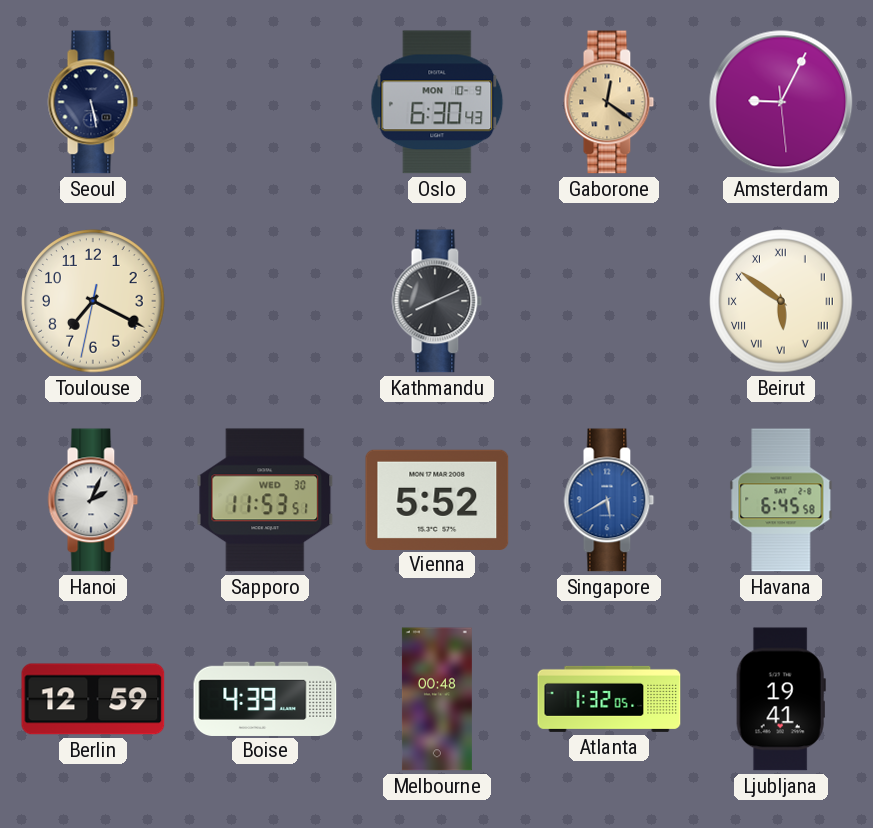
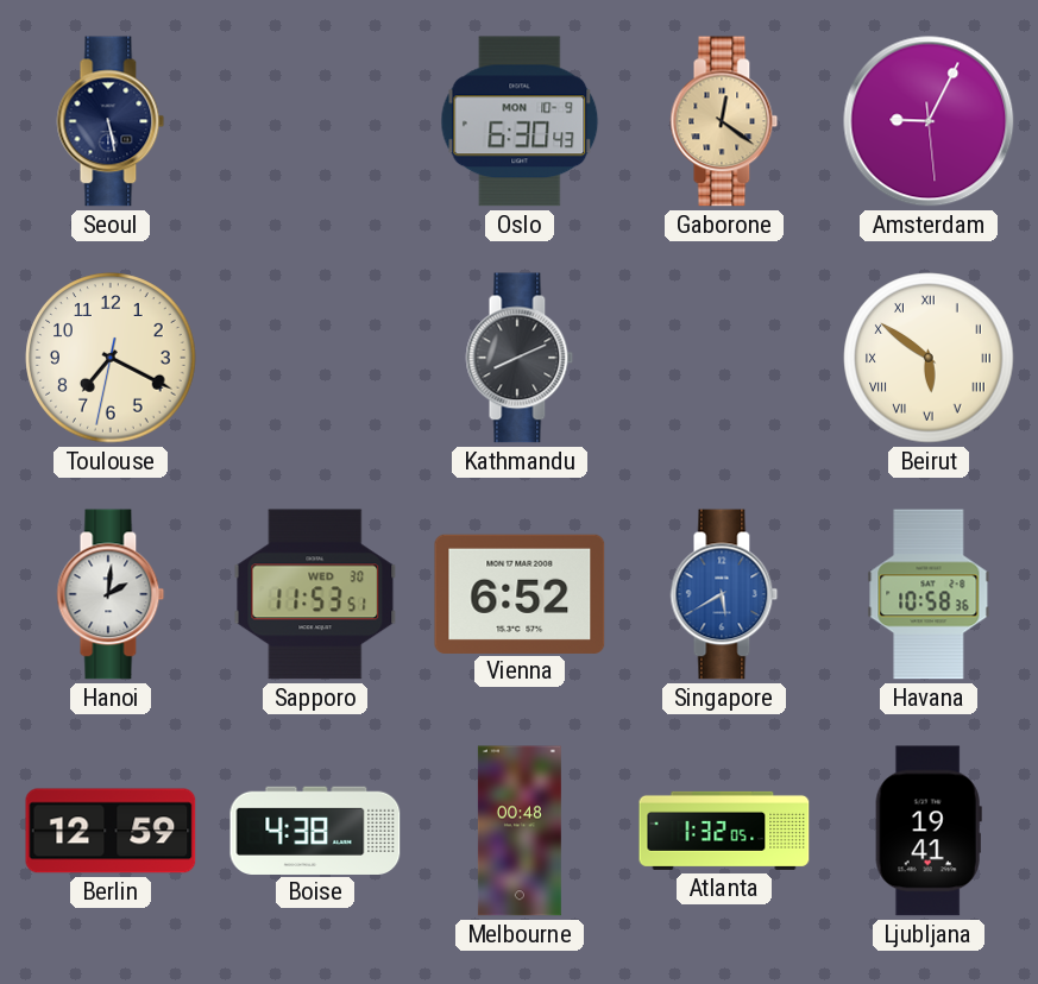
Hanoi: 2:04 -> 2:01 (111, 594)
Vienna: 5:52 -> 6:52 (520, 593)
Havana: 6:45 -> 10:58 (929, 594)
Boise: 4:39 -> 4:38 (315, 830)
